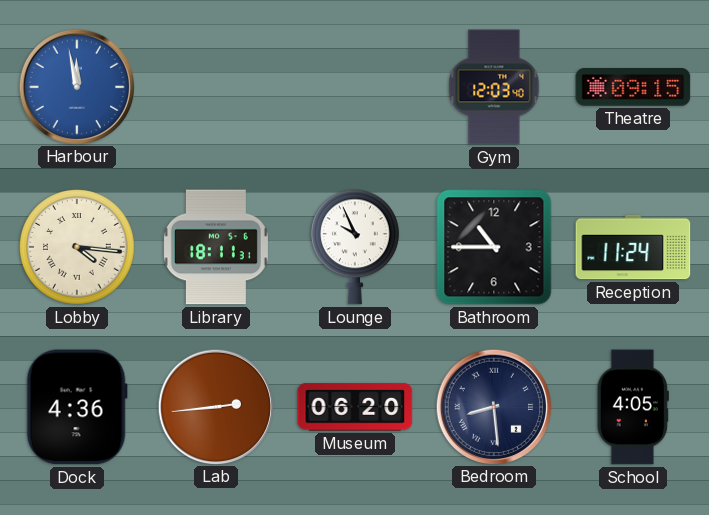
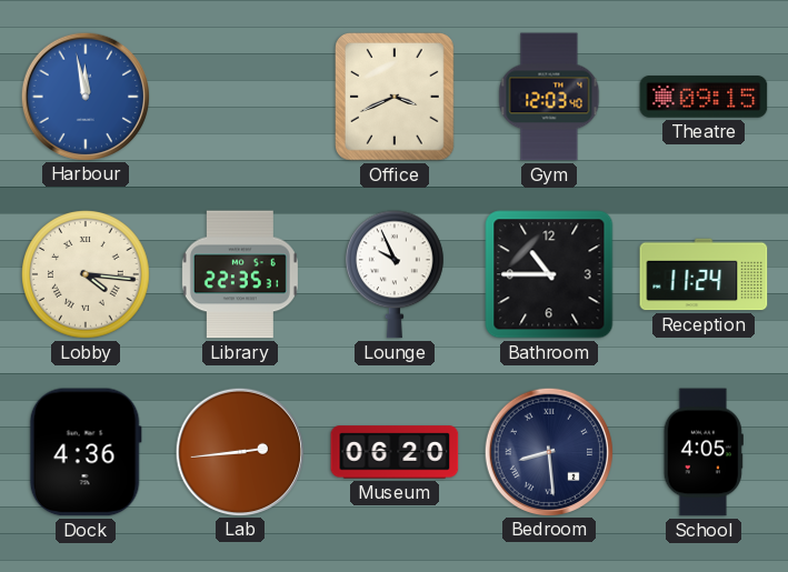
Office: none -> 3:41 (396, 98)
Library: 18:11 -> 22:35 (240, 274)
